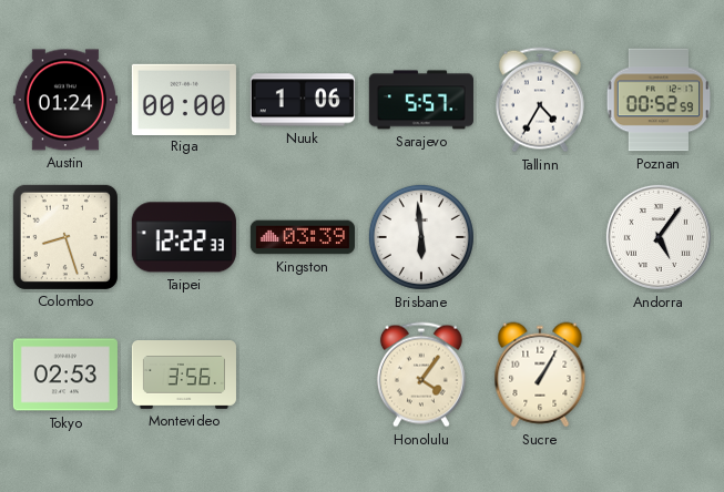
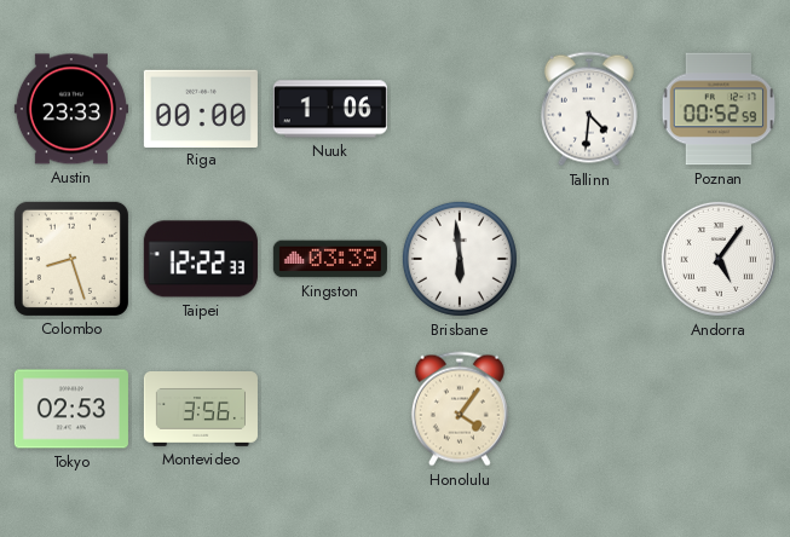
Austin: 01:24 -> 23:33 (71, 109)
Sarajevo: 5:57 -> none (421, 100)
Tallinn: 4:35 -> 4:31 (589, 109)
Sucre: 1:05 -> none (540, 375)
